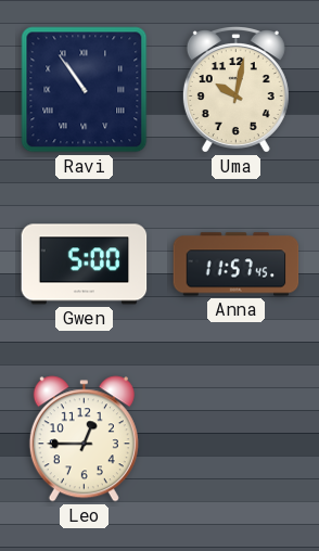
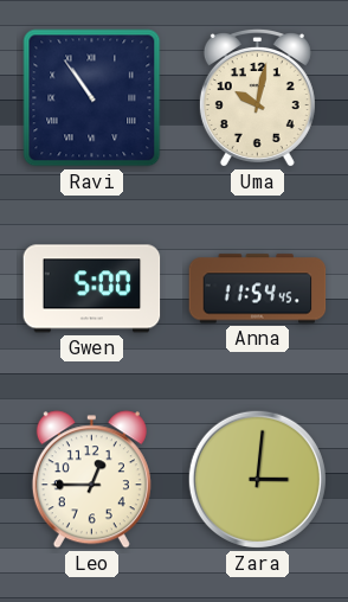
Anna: 11:57 -> 11:54 (258, 289)
Zara: none -> 3:01 (257, 479)
